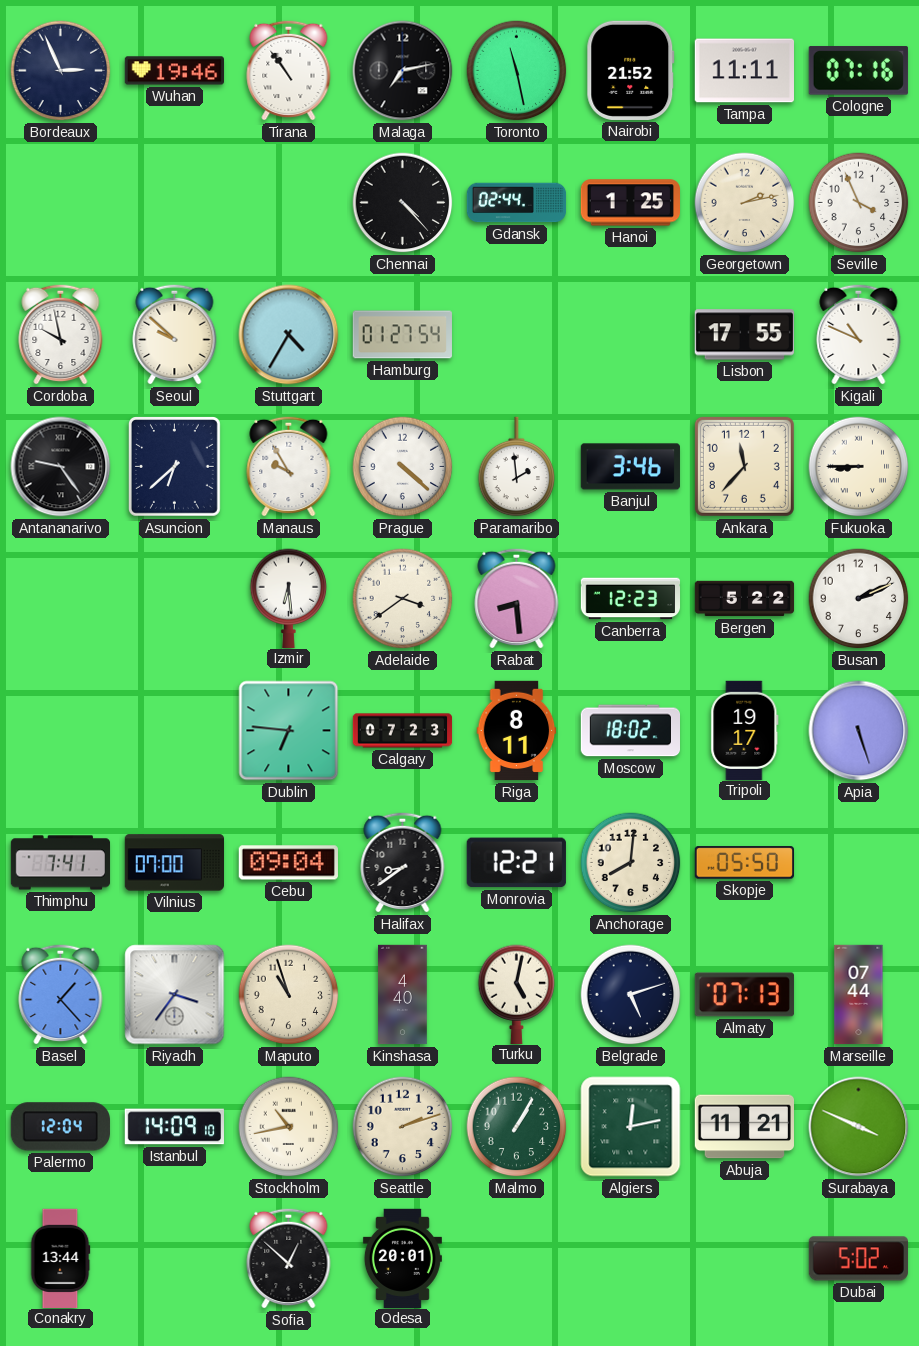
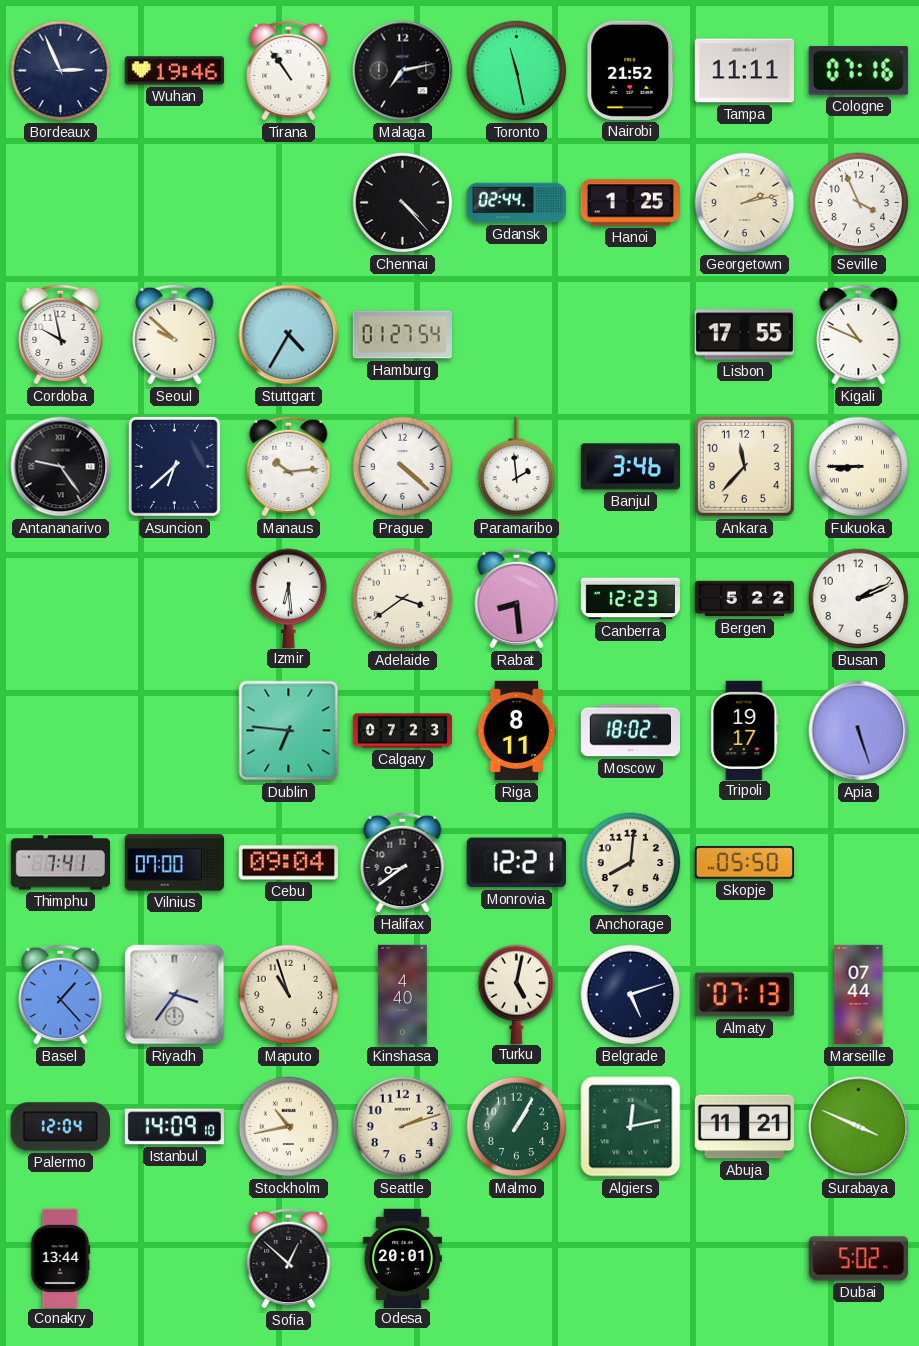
Manaus: 9:55 -> 10:14 (289, 466)
